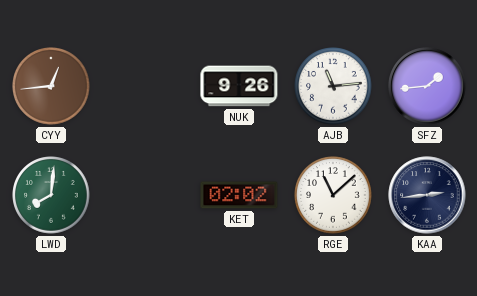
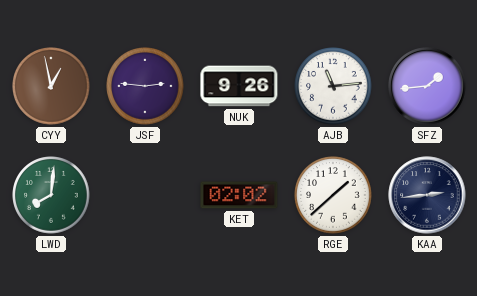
CYY: 12:44 -> 12:58 (51, 86)
JSF: none -> 2:46 (145, 86)
RGE: 11:08 -> 1:38 (333, 195)
